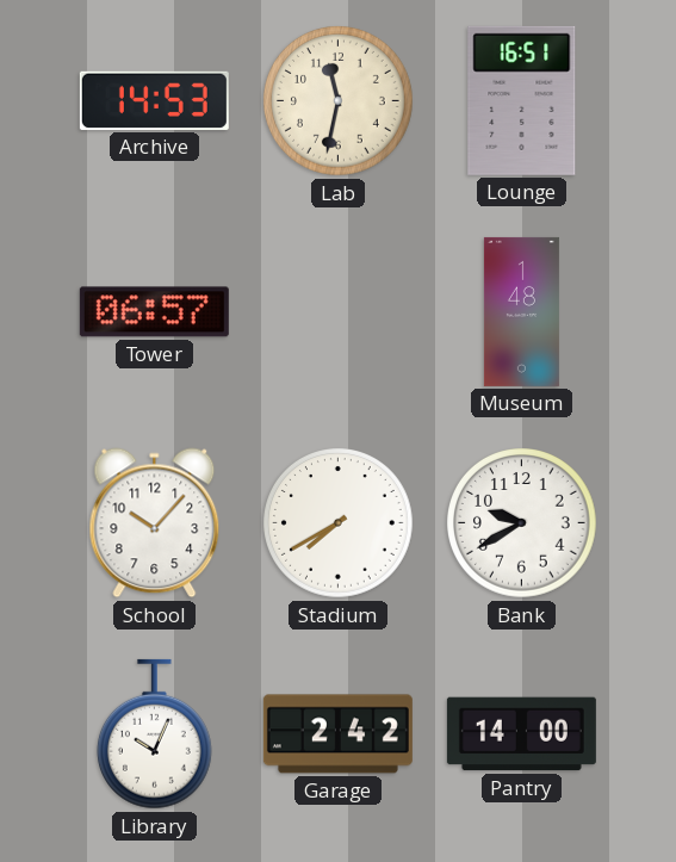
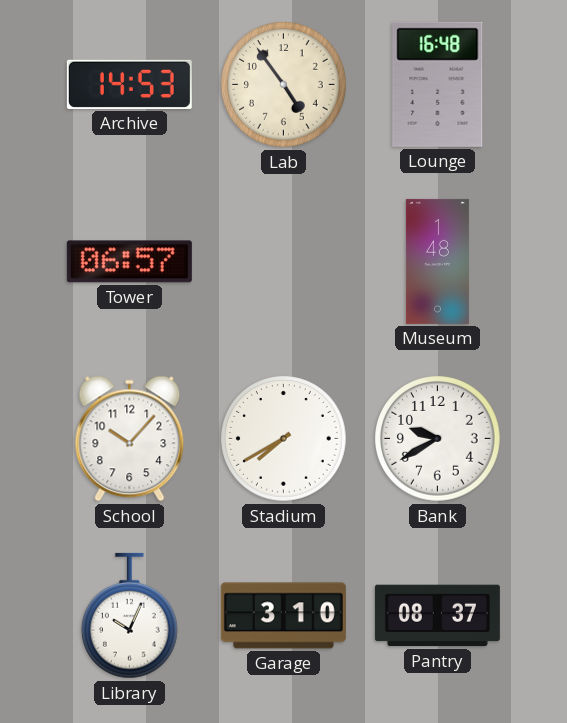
Lab: 11:32 -> 4:54 (284, 85)
Lounge: 16:51 -> 16:48 (438, 84)
Garage: 2:42 -> 3:10 (283, 616)
Pantry: 14:00 -> 08:37 (437, 616)
